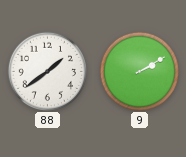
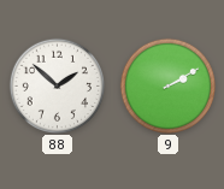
88: 1:39 -> 1:52 (57, 85)
